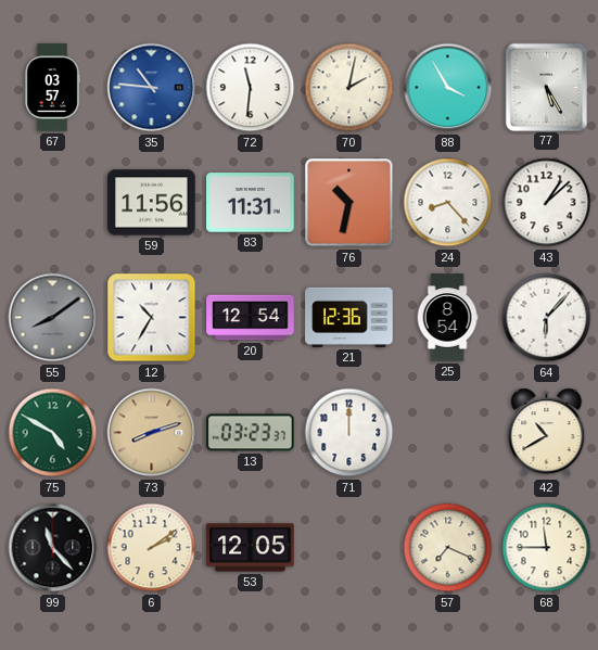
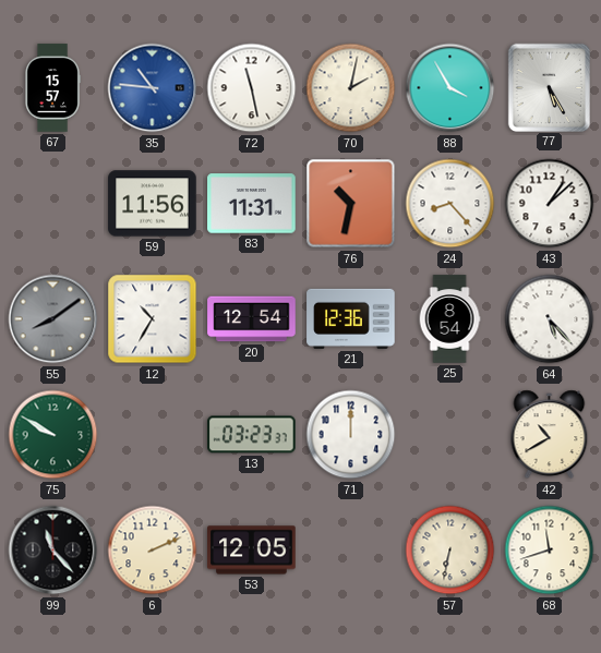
67: 03:57 -> 15:57 (52, 88)
72: 11:31 -> 11:28 (252, 88)
64: 6:07 -> 5:23 (550, 319)
75: 4:50 -> 9:50 (53, 435)
73: 8:12 -> none (152, 433)
6: 2:09 -> 2:11 (153, 551)
57: 7:19 -> 6:32 (450, 551)
68: 11:45 -> 11:42 (550, 551)
